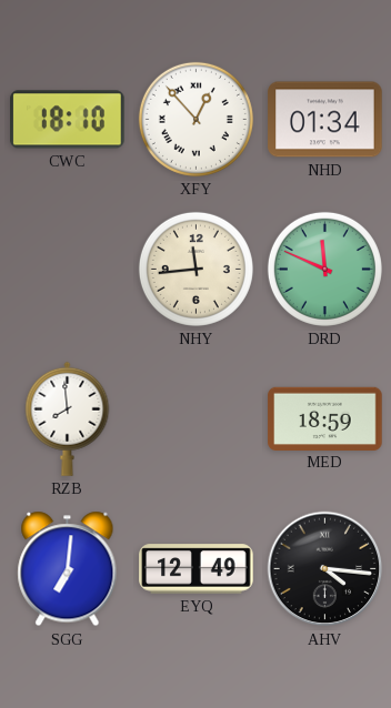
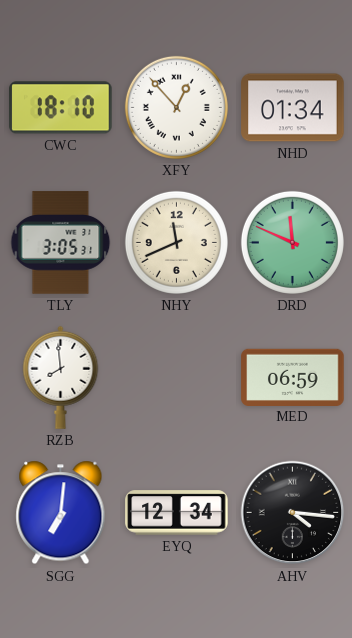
TLY: none -> 3:05 (61, 243)
NHY: 11:44 -> 11:41 (176, 242)
MED: 18:59 -> 06:59 (293, 377)
EYQ: 12:49 -> 12:34 (177, 513)
